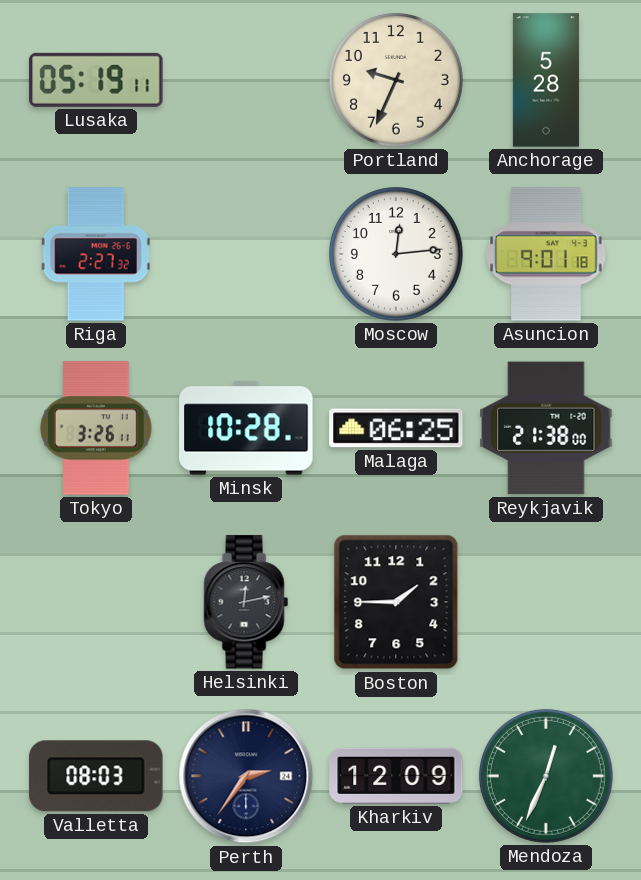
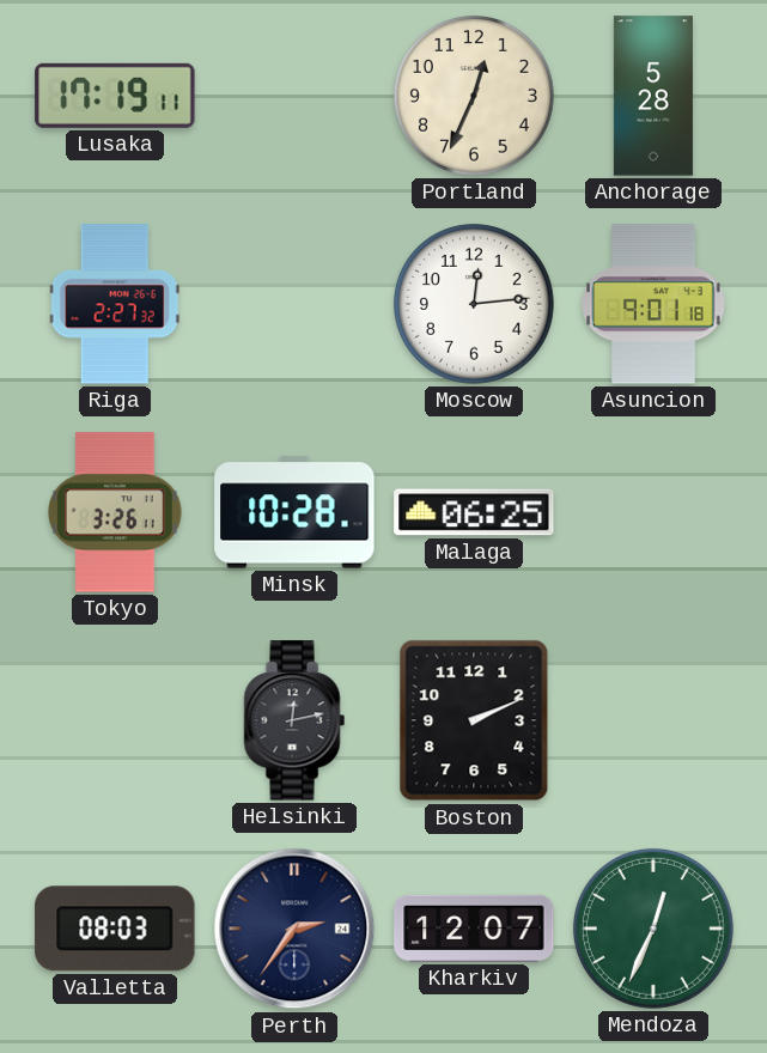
Lusaka: 05:19 -> 17:19 (115, 96)
Portland: 9:34 -> 12:34 (474, 96)
Reykjavik: 21:38 -> none (546, 428)
Boston: 1:45 -> 2:11 (474, 720)
Kharkiv: 12:09 -> 12:07 (474, 929)
